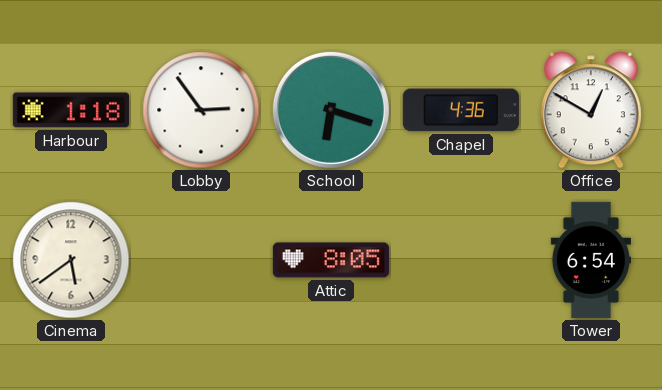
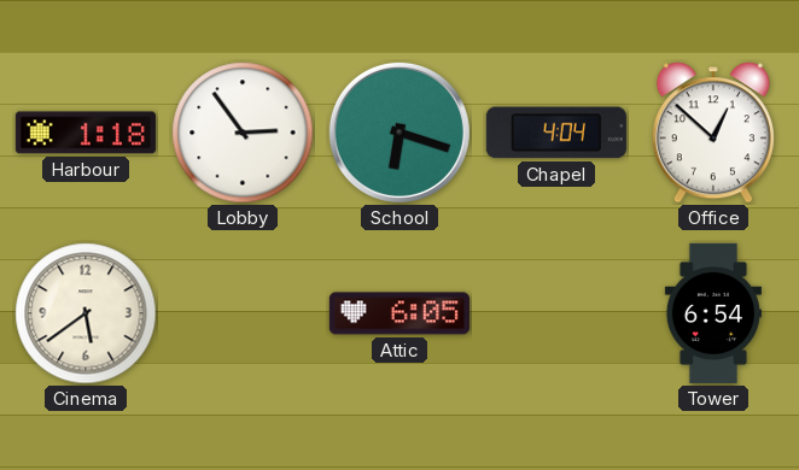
Chapel: 4:36 -> 4:04 (556, 133)
Office: 12:50 -> 12:52 (713, 133)
Attic: 8:05 -> 6:05 (400, 313)
